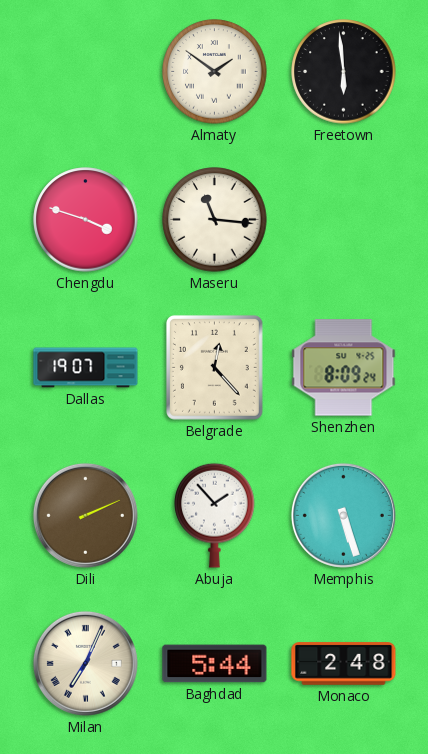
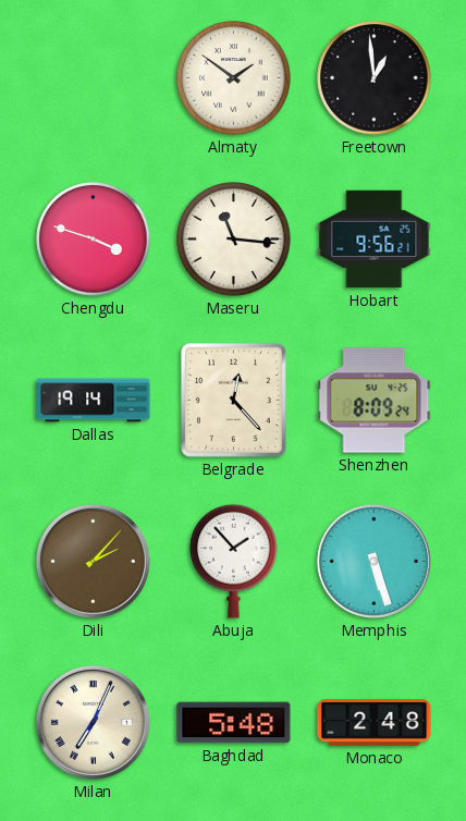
Freetown: 5:59 -> 12:59 (375, 78)
Hobart: none -> 9:56 (375, 240)
Dallas: 19:07 -> 19:14 (94, 401)
Dili: 2:11 -> 2:07 (93, 561)
Baghdad: 5:44 -> 5:48 (234, 723)
